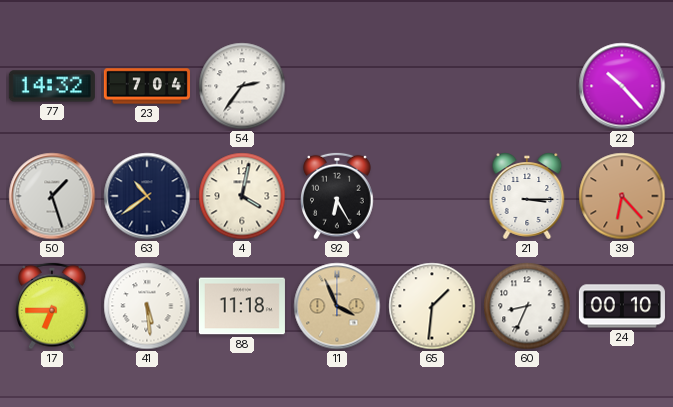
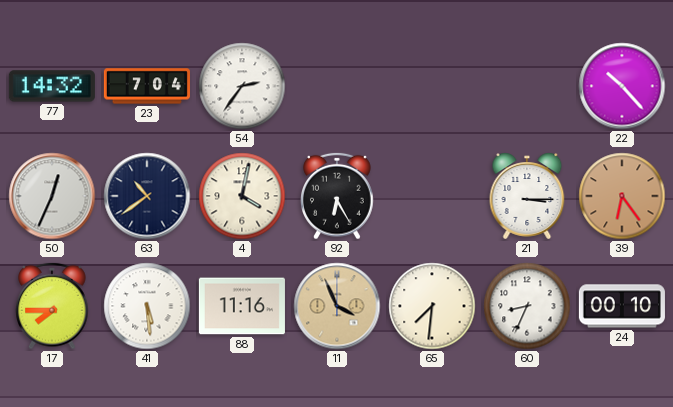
50: 1:27 -> 12:34 (52, 196)
39: 6:23 -> 6:24 (622, 196)
17: 6:45 -> 7:45 (52, 306)
88: 11:18 -> 11:16 (242, 306)
65: 1:31 -> 7:31 (432, 306)
